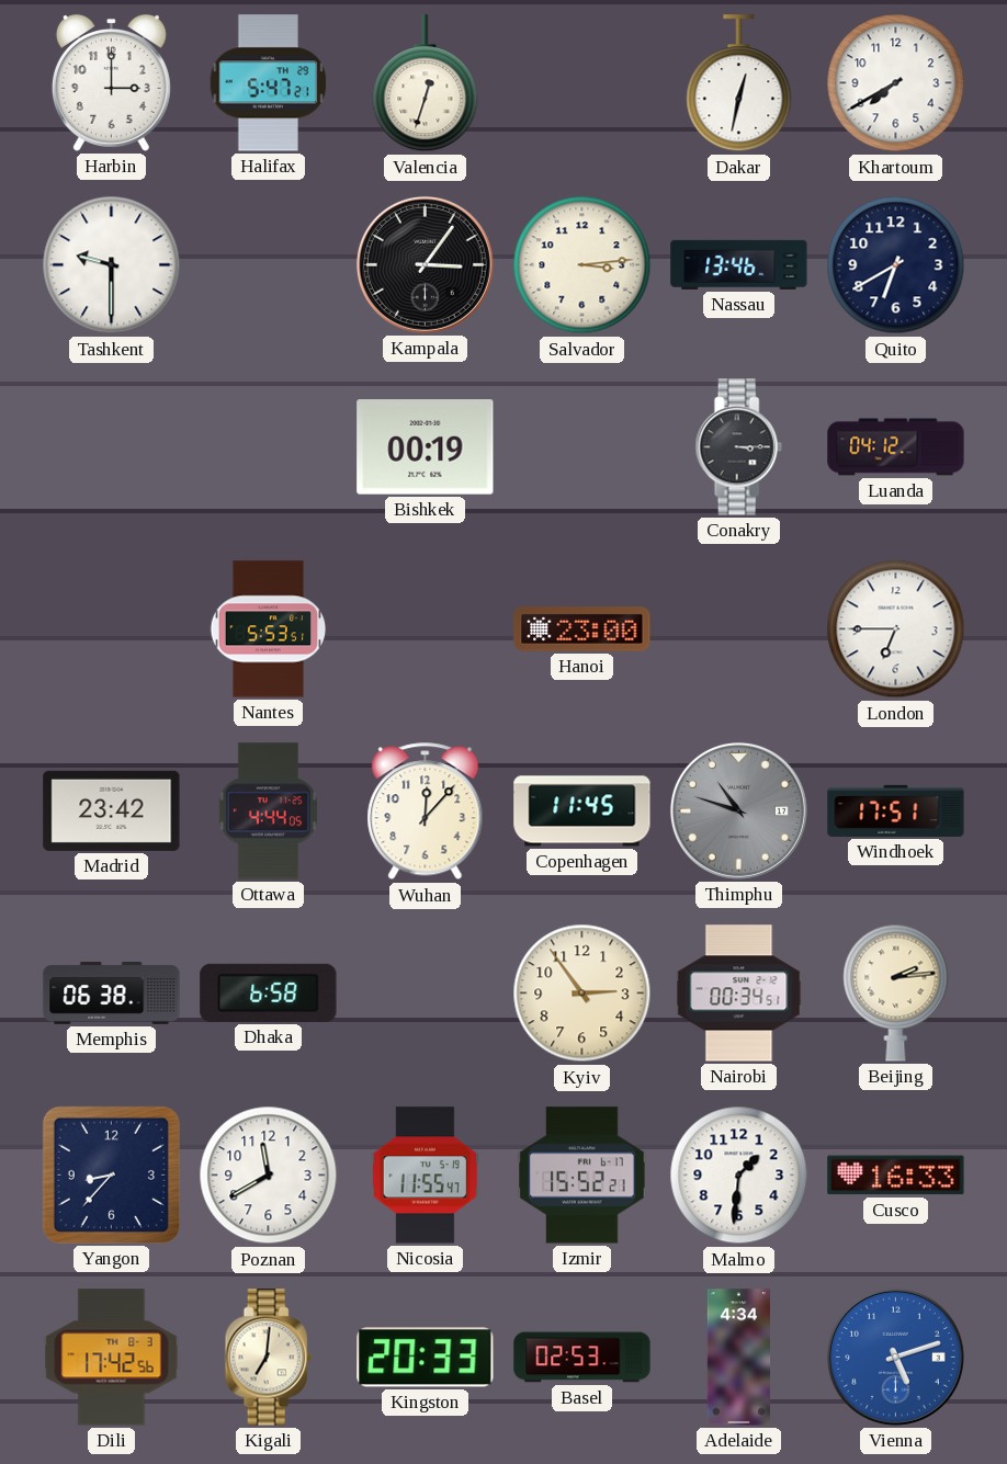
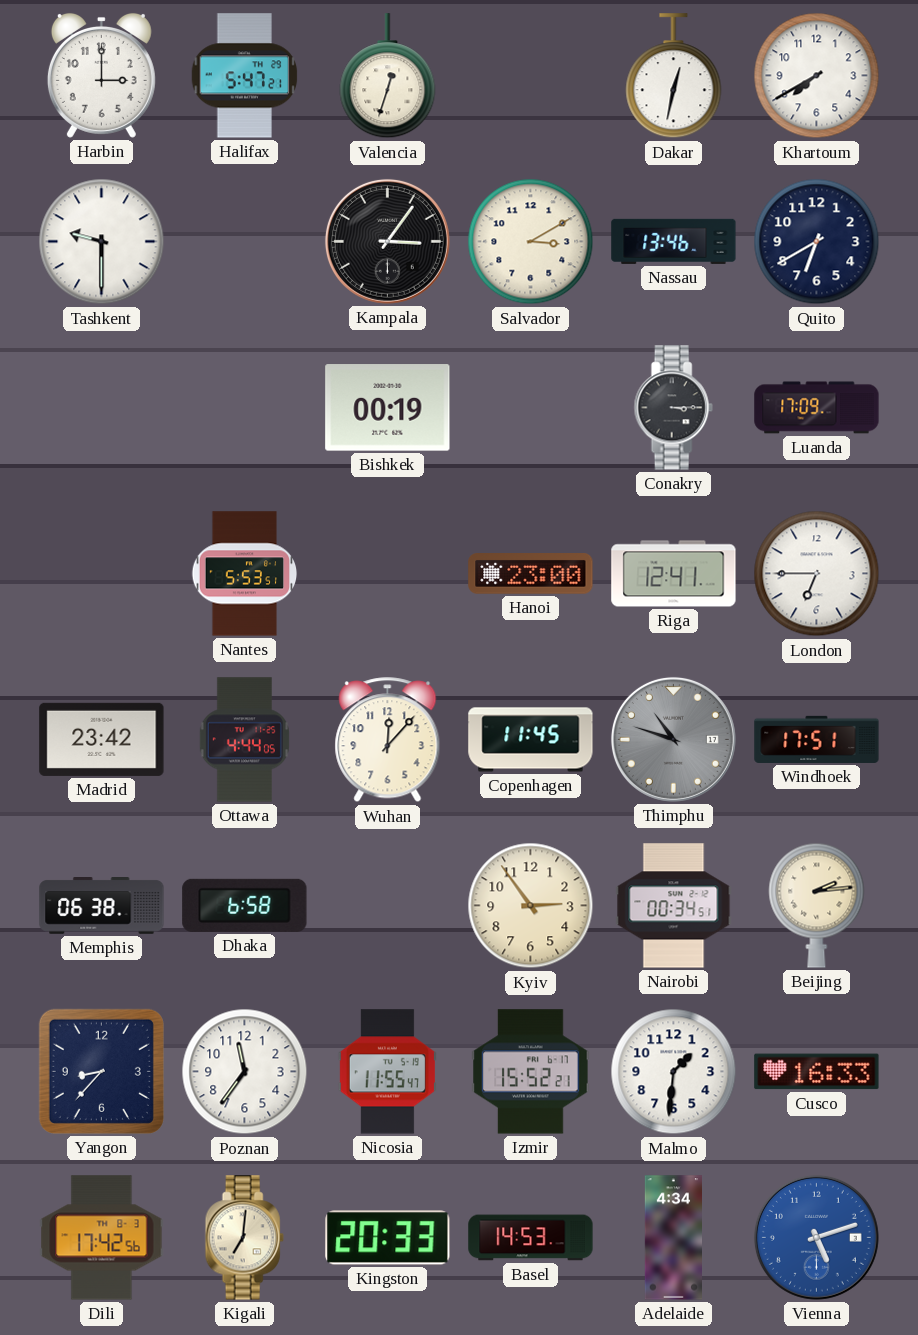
Salvador: 3:14 -> 3:10 (531, 242)
Luanda: 04:12 -> 17:09 (817, 408)
Riga: none -> 12:41 (674, 574)
Poznan: 11:40 -> 11:36 (245, 1072)
Basel: 02:53 -> 14:53 (531, 1238)
